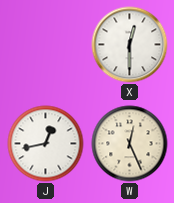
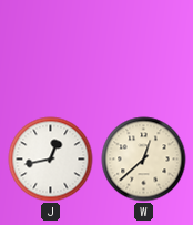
X: 12:30 -> none (130, 45)
W: 12:26 -> 12:38 (144, 160)
